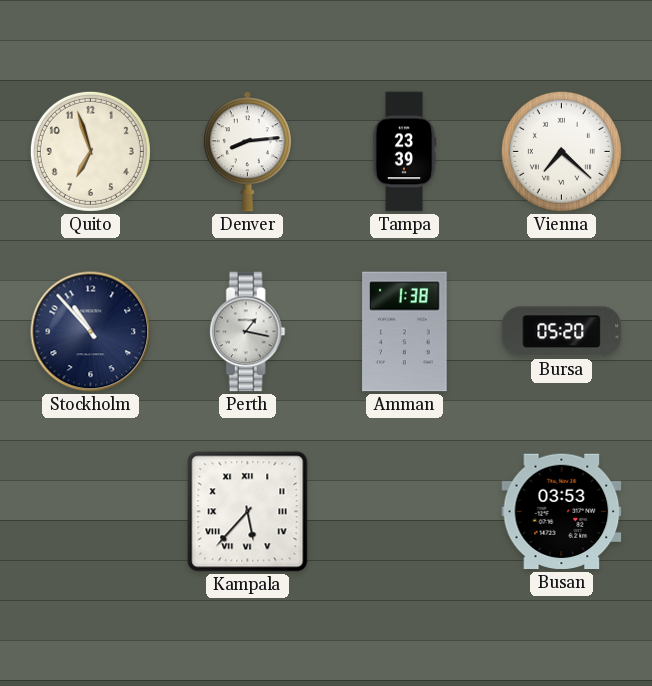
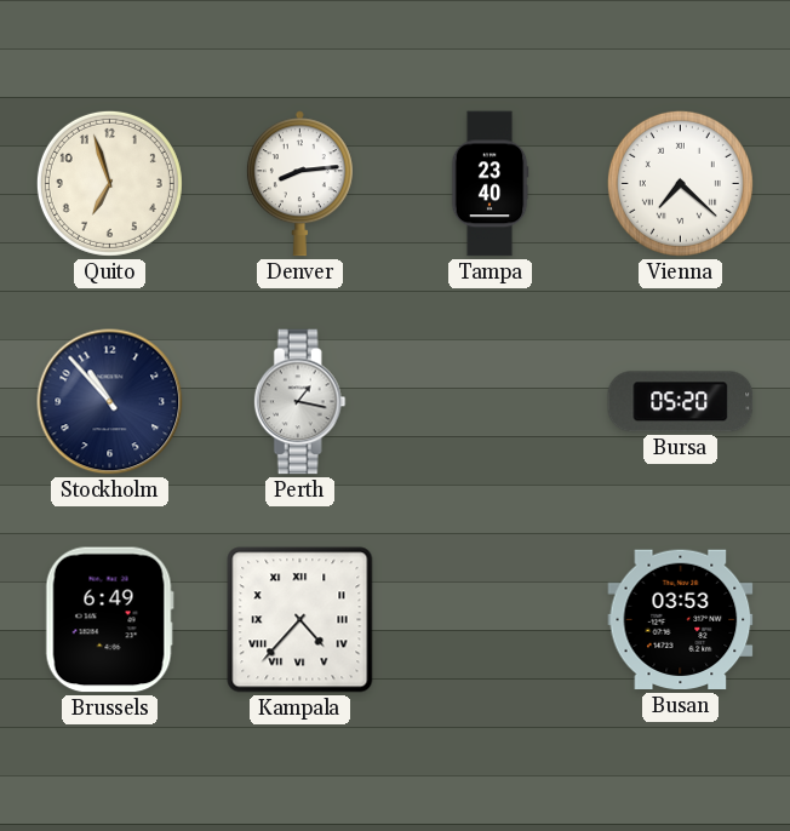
Tampa: 23:39 -> 23:40 (490, 184)
Amman: 1:38 -> none (405, 332)
Brussels: none -> 6:49 (109, 620)
Kampala: 5:37 -> 4:37 (300, 620)
